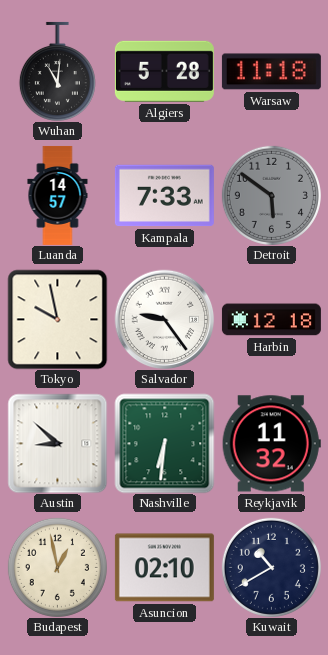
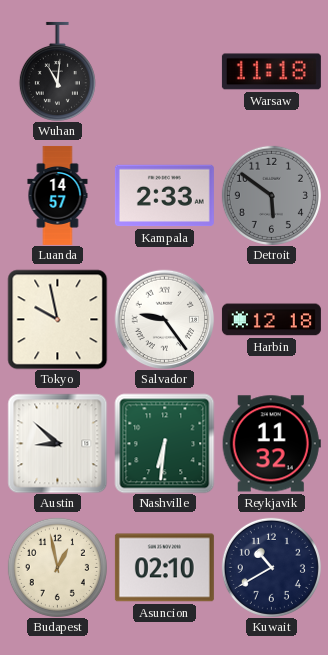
Algiers: 5:28 -> none (164, 71)
Kampala: 7:33 -> 2:33 (164, 196)
